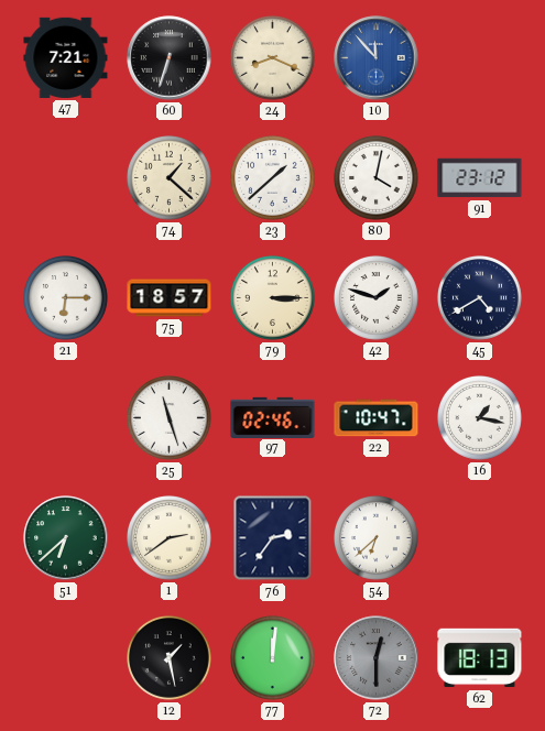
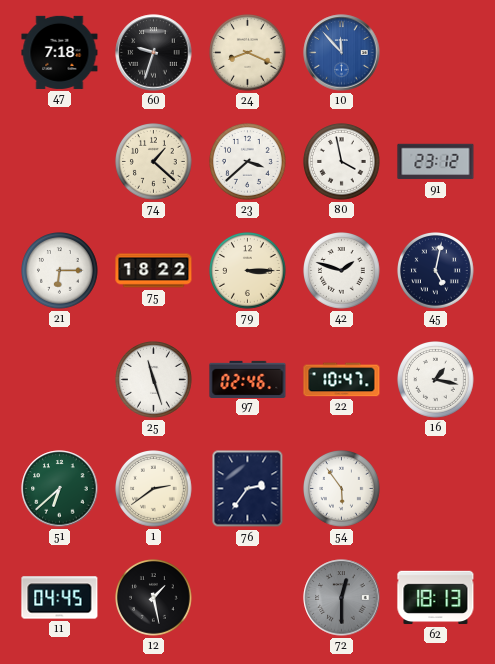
47: 7:21 -> 7:18 (60, 52)
60: 6:33 -> 9:33 (154, 53)
23: 1:38 -> 3:38 (248, 162)
80: 4:02 -> 3:58 (342, 162)
75: 18:57 -> 18:22 (154, 271)
45: 4:40 -> 5:02 (436, 271)
54: 6:38 -> 5:54 (342, 489)
11: none -> 04:45 (60, 598)
77: 12:01 -> none (273, 658)
